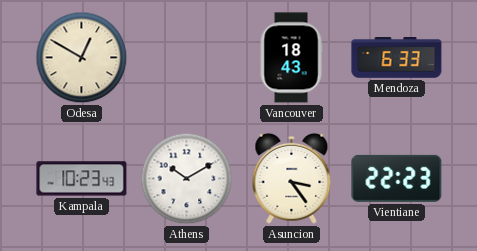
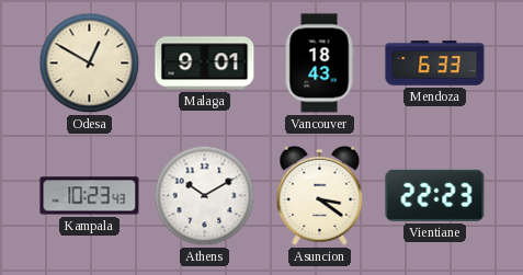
Malaga: none -> 9:01 (205, 64)
Asuncion: 3:24 -> 3:21 (320, 195)
